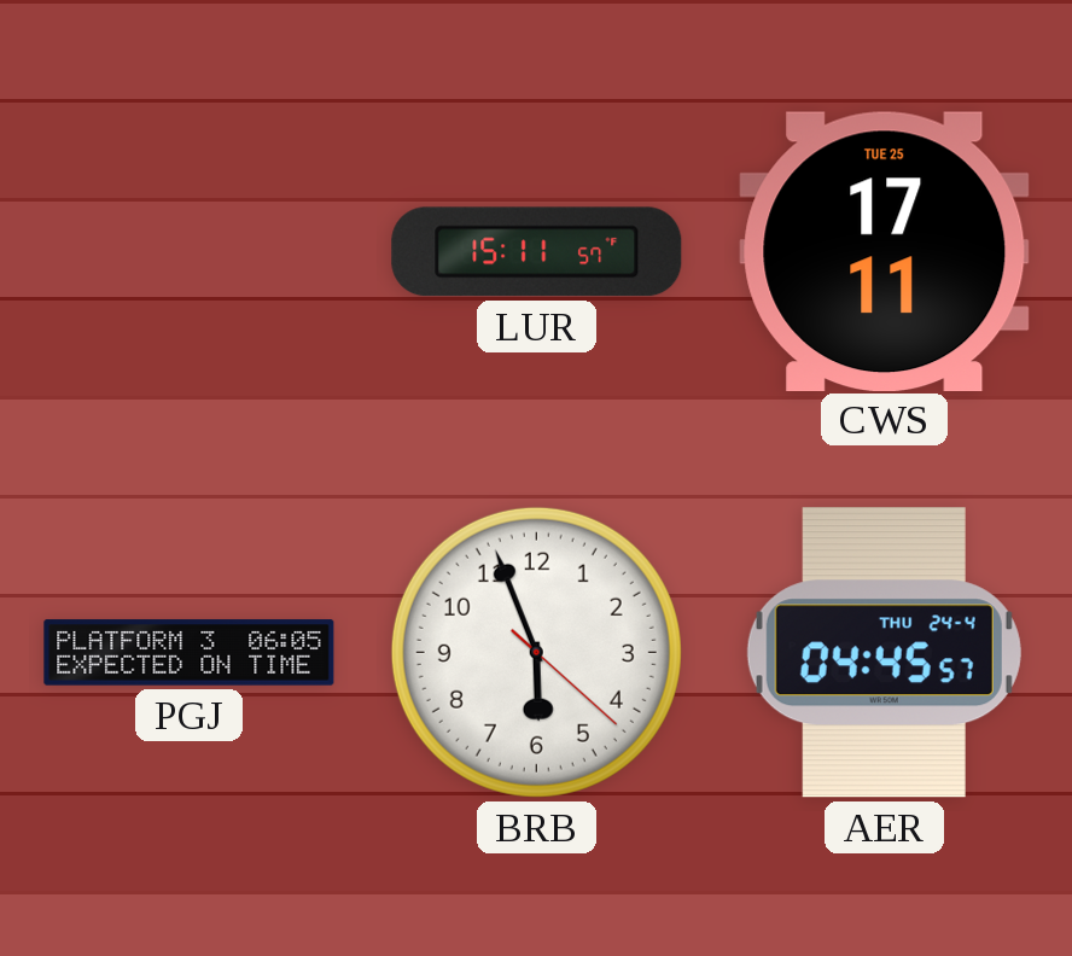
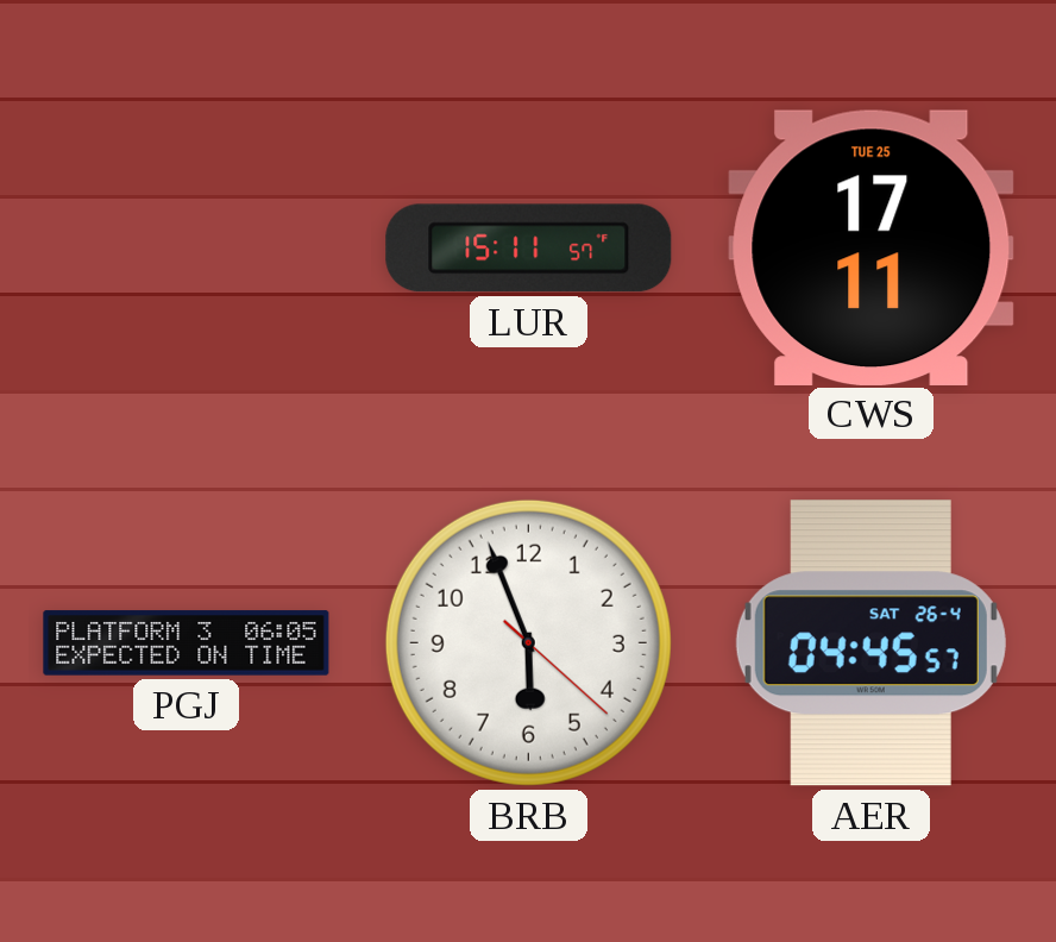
AER date: THU 24-4 -> SAT 26-4 (870, 643)
